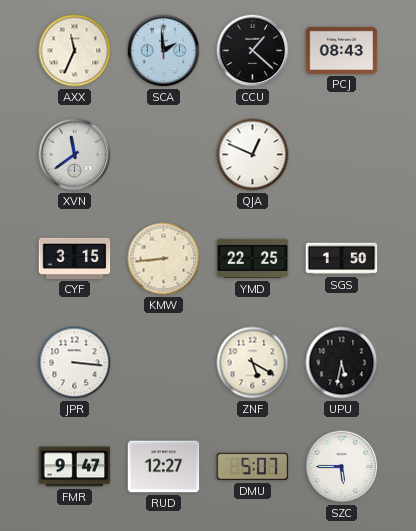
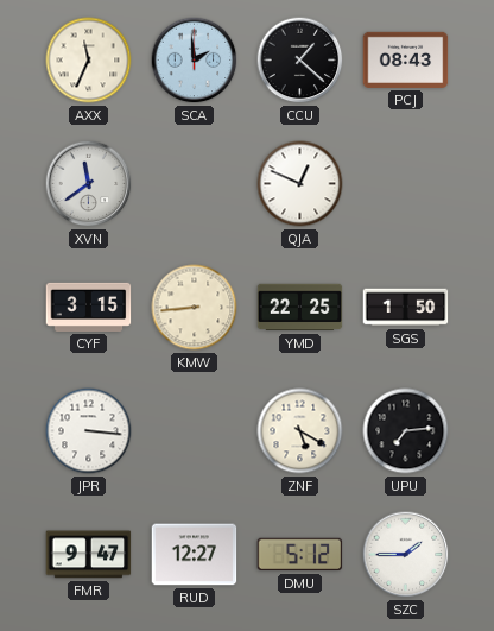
UPU: 5:32 -> 7:14 (406, 431)
DMU: 5:07 -> 5:12 (300, 555)
SZC: 5:45 -> 1:45 (406, 555)
